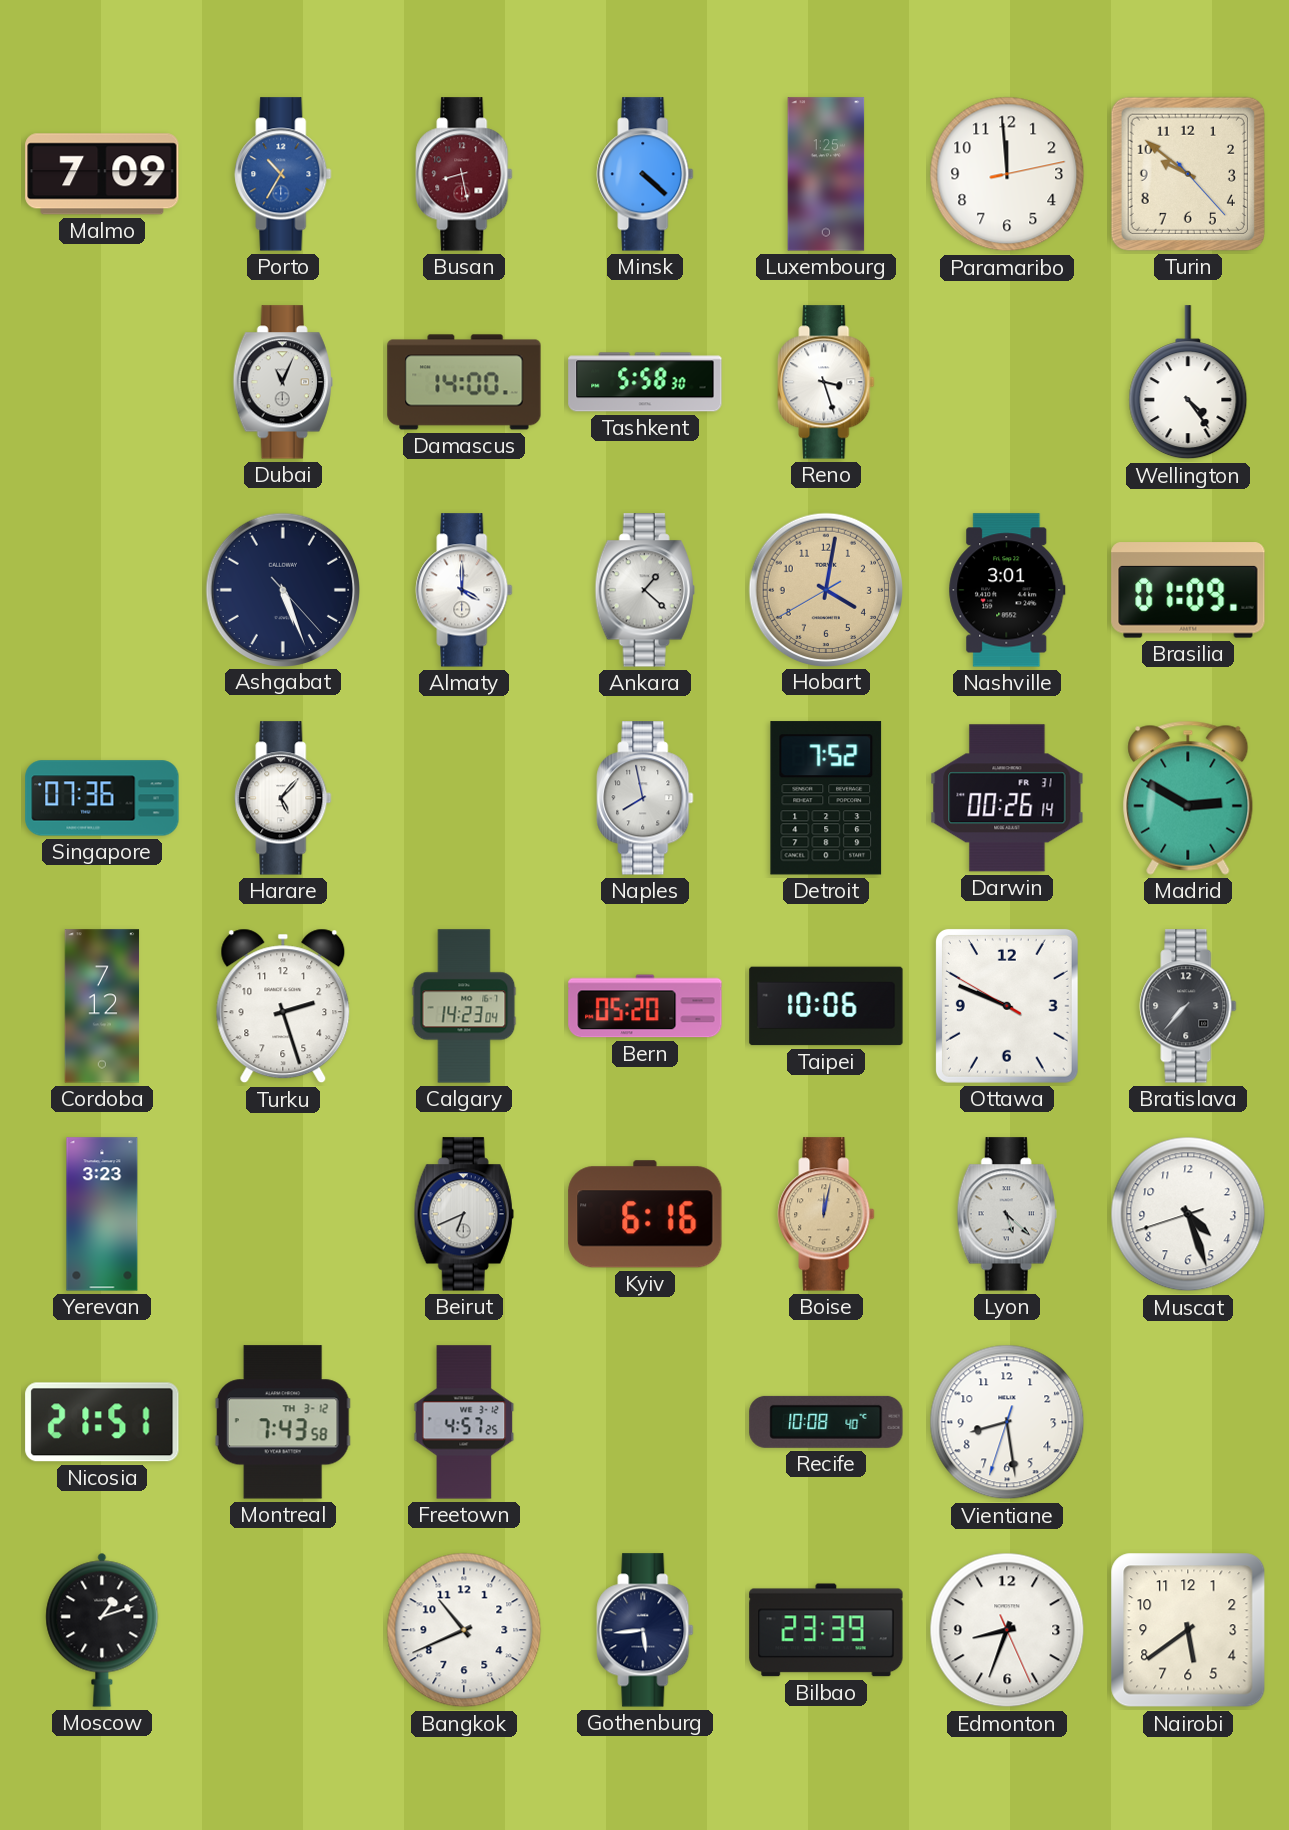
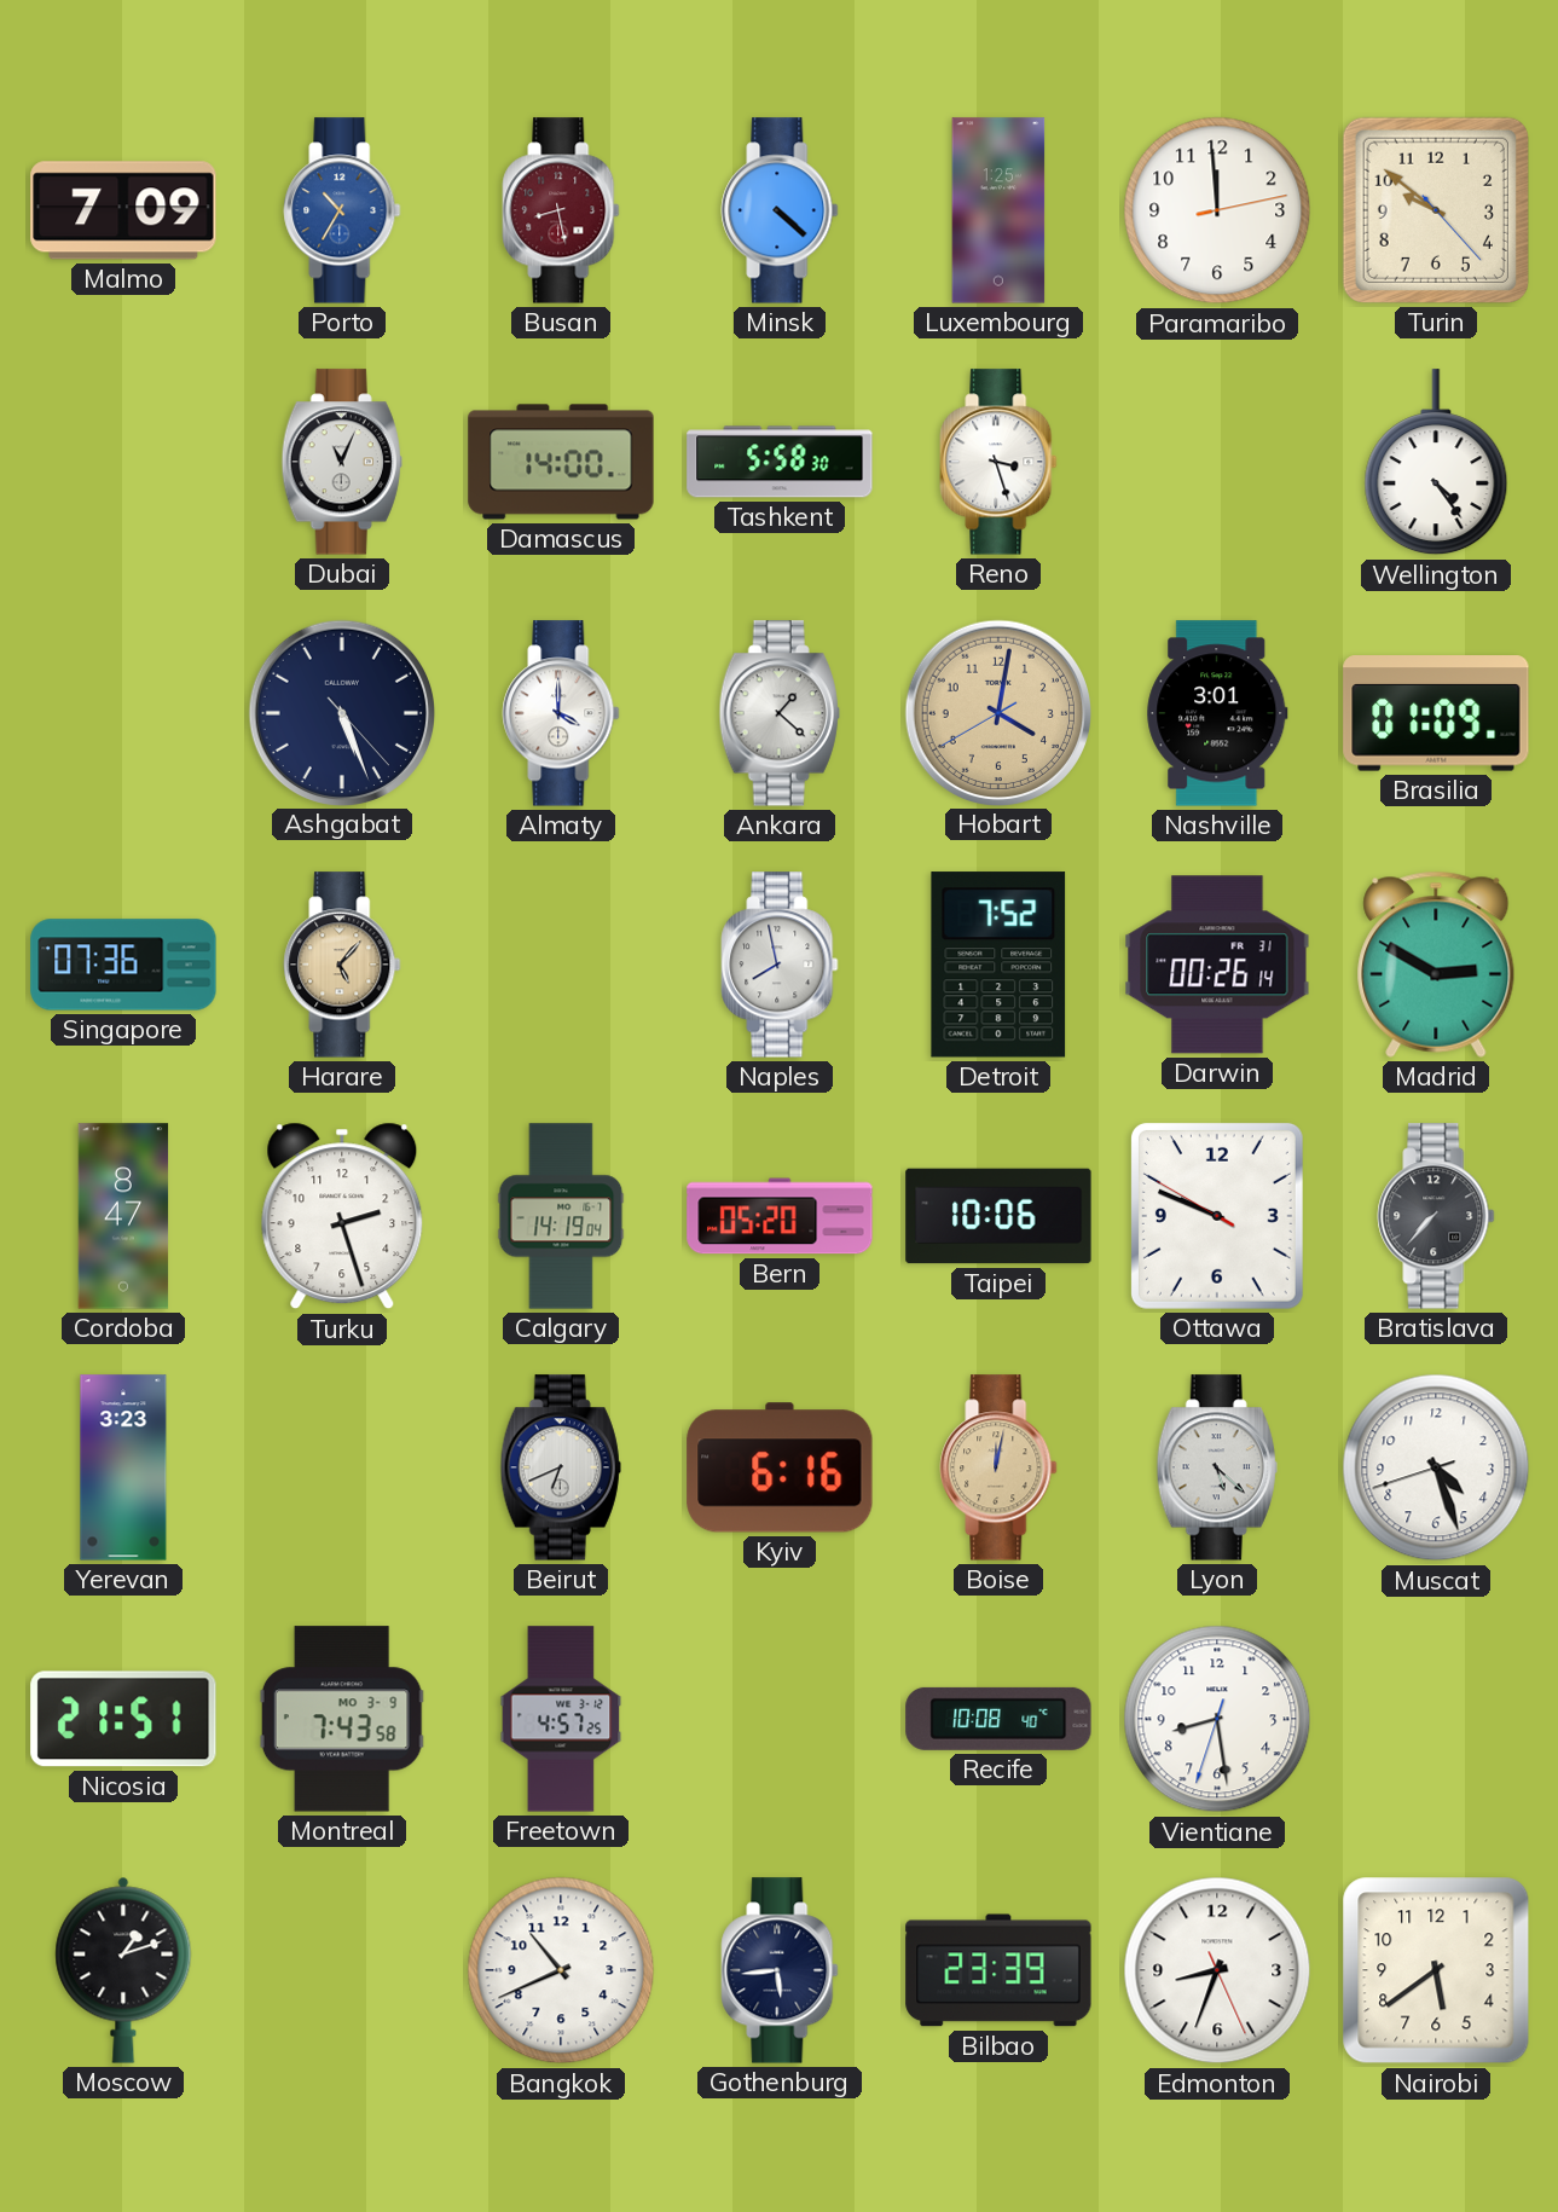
Harare dial: white -> champagne (342, 965)
Cordoba: 7:12 -> 8:47 (123, 1216)
Calgary: 14:23 -> 14:19 (561, 1216)
Montreal date: TH 3-12 -> MO 3-9 (342, 1719)
